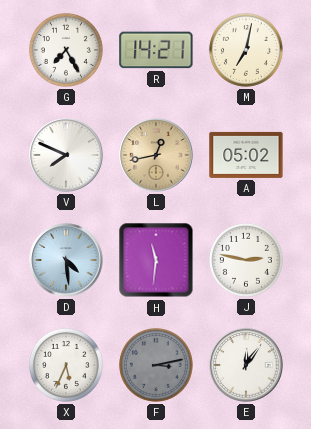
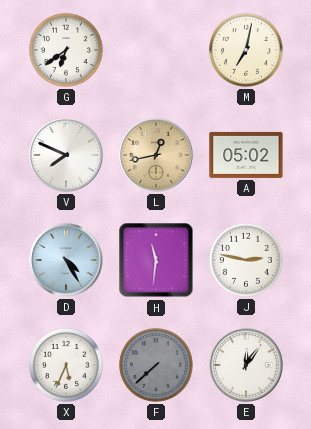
G: 7:25 -> 6:39 (66, 50)
R: 14:21 -> none (156, 50)
D: 4:29 -> 4:25 (66, 260)
F: 3:13 -> 7:38 (156, 365)
